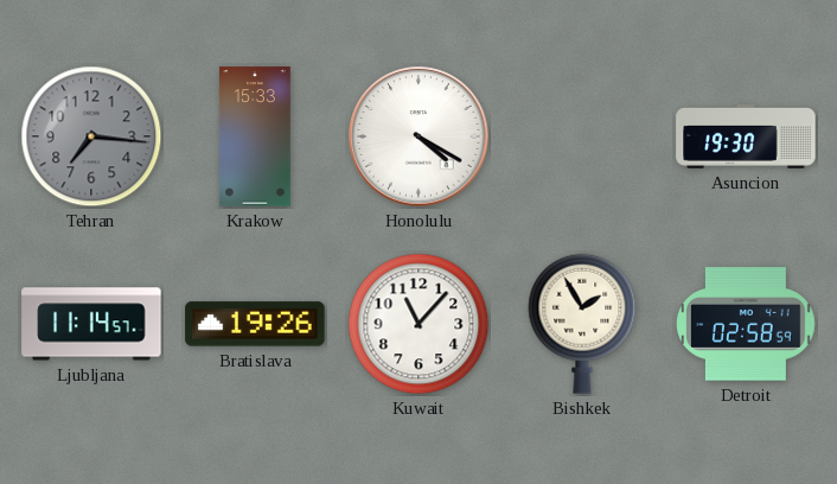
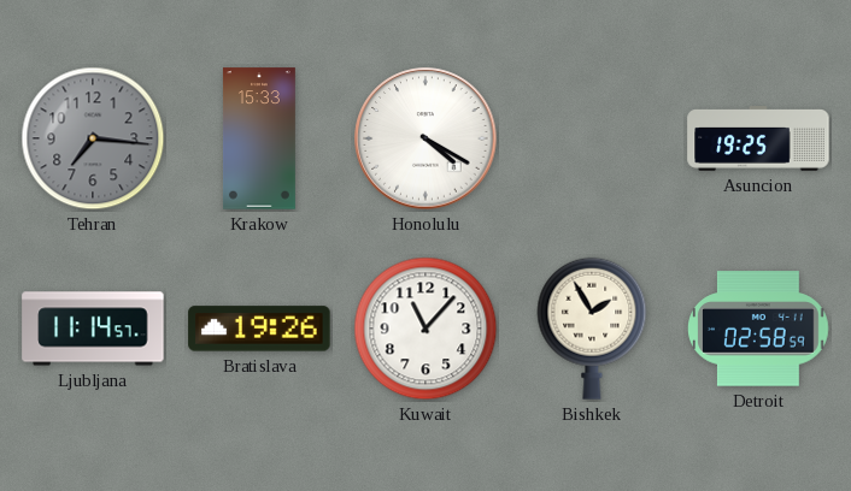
Asuncion: 19:30 -> 19:25 (758, 140)
